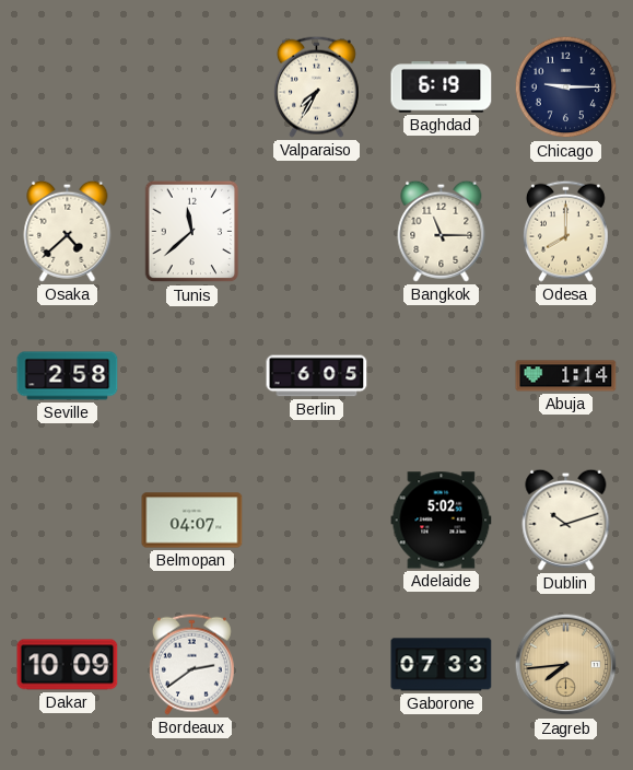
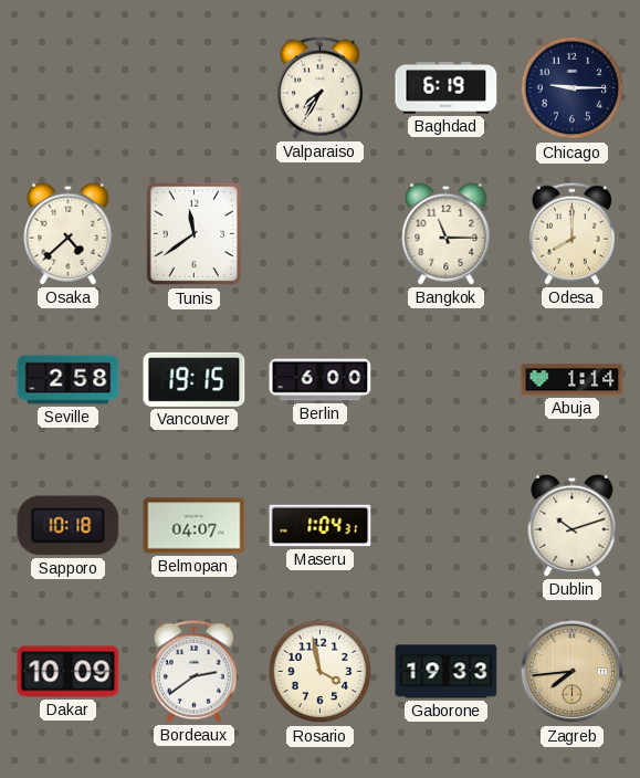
Tunis: 11:38 -> 11:39 (195, 234)
Vancouver: none -> 19:15 (195, 379)
Berlin: 6:05 -> 6:00 (321, 380)
Sapporo: none -> 10:18 (69, 526)
Maseru: none -> 1:04 (321, 526)
Adelaide: 5:02 -> none (442, 521)
Rosario: none -> 3:58 (321, 672)
Gaborone: 07:33 -> 19:33 (447, 672)
